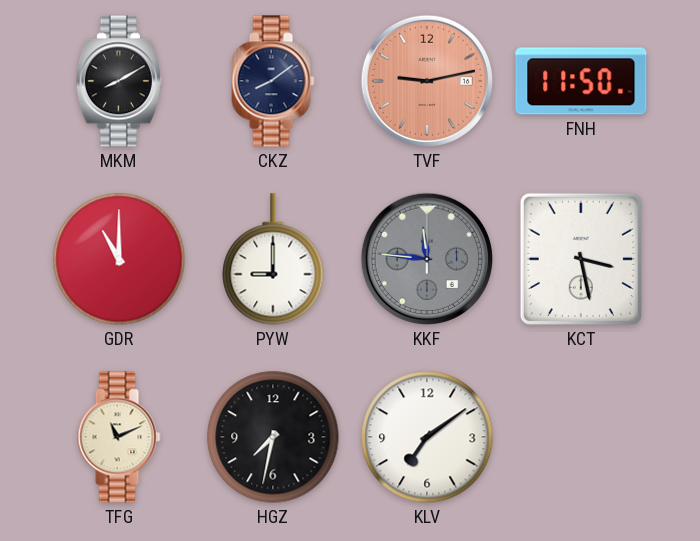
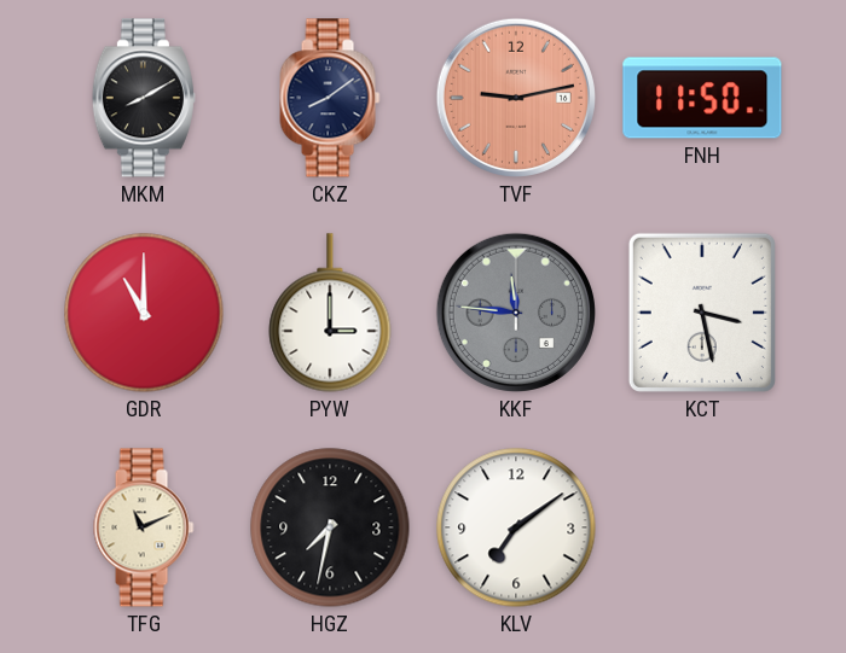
PYW: 9:00 -> 3:00 (330, 313)
